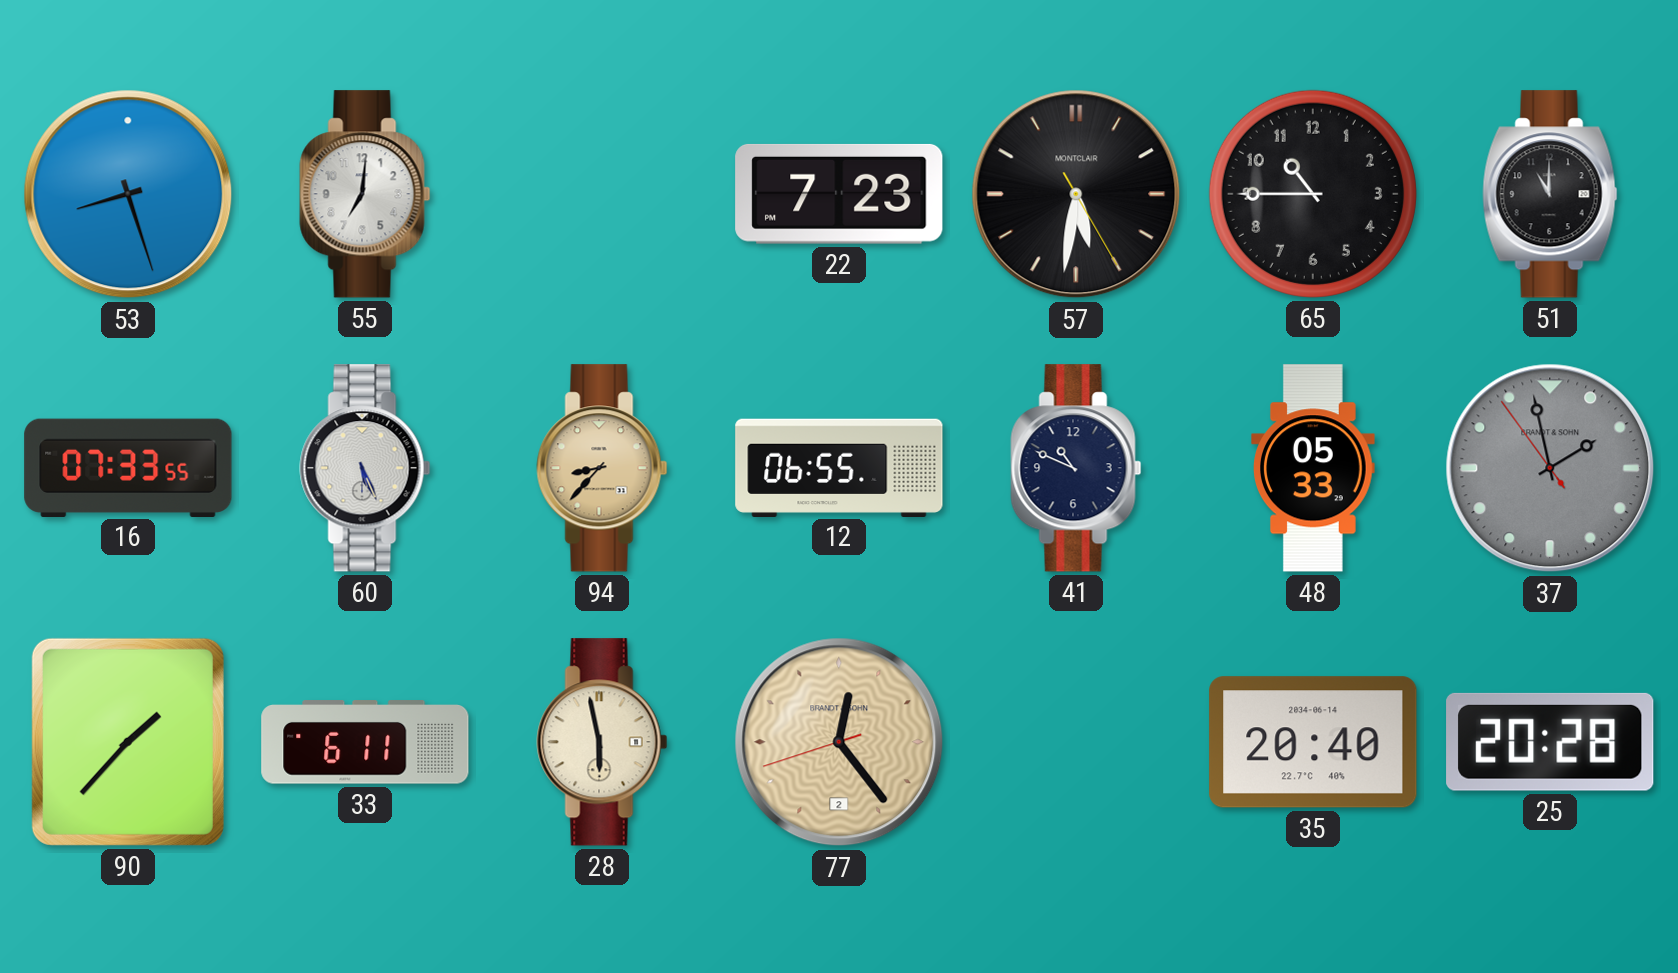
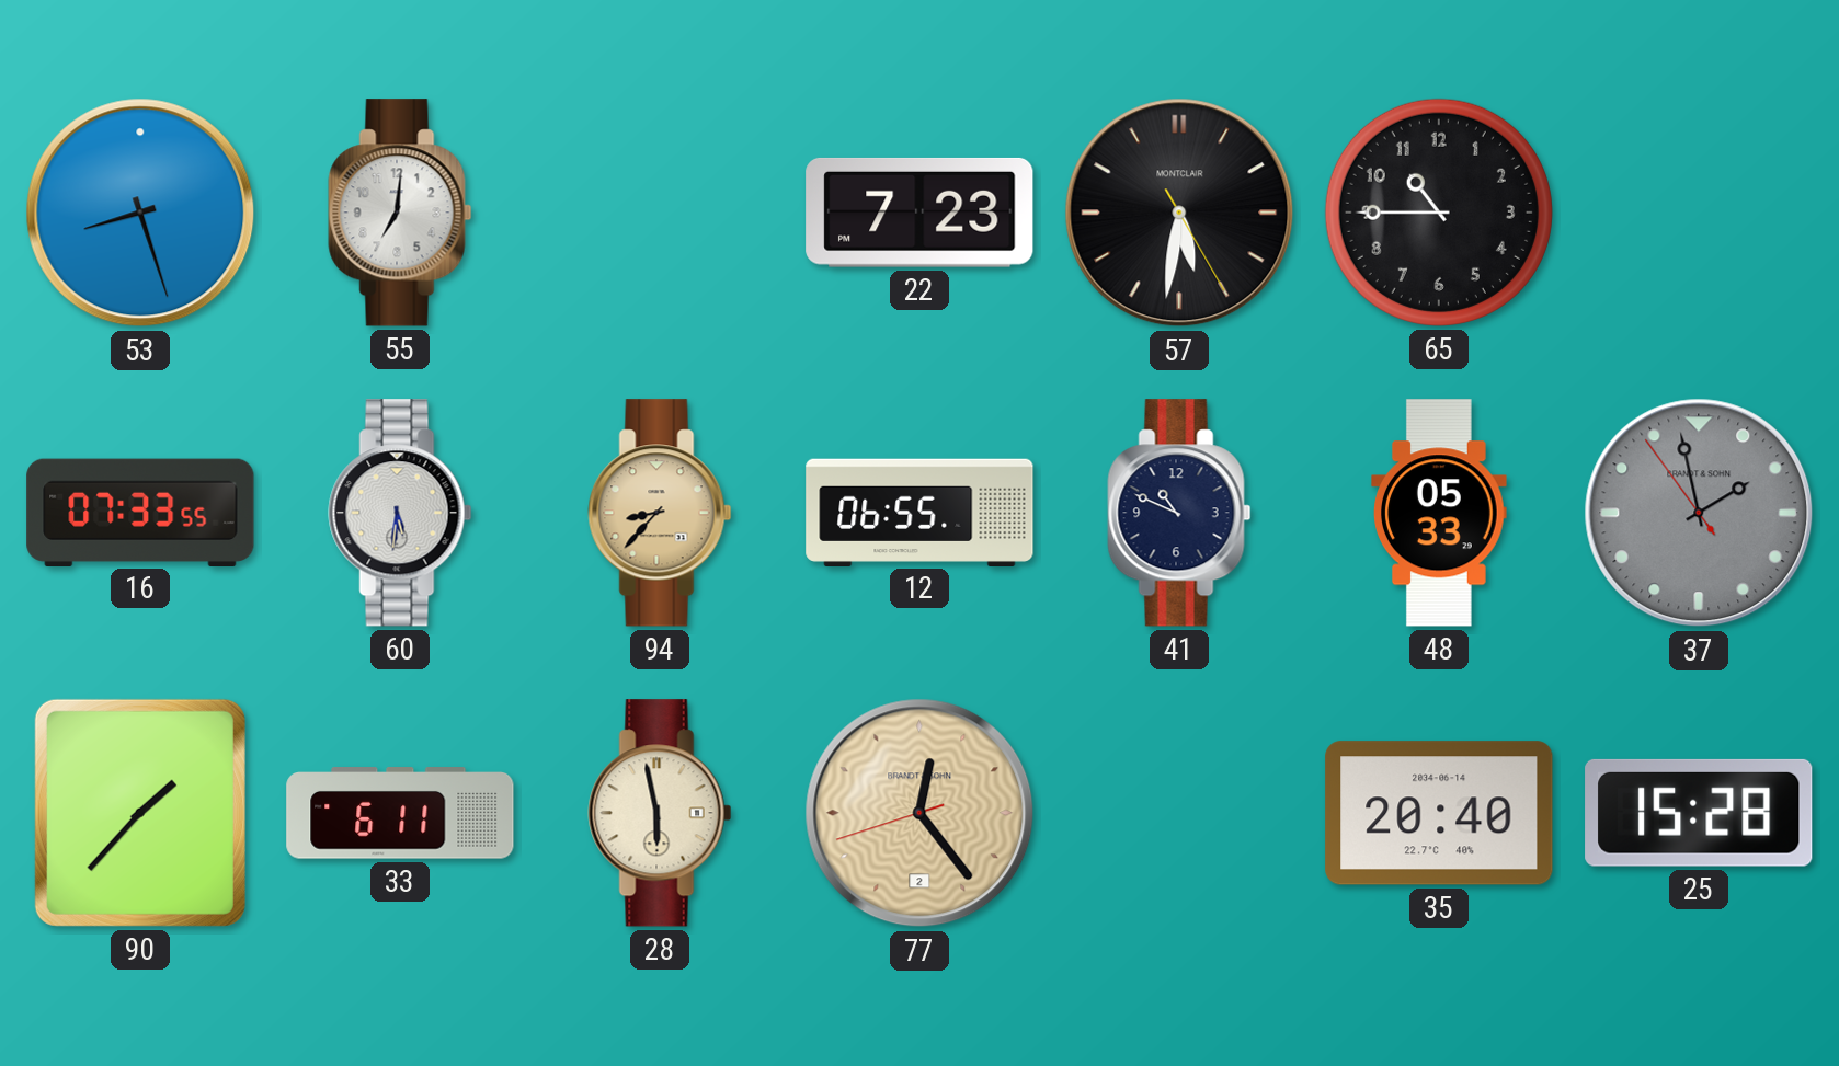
51: 11:00 -> none (1550, 194)
60: 5:26 -> 5:31 (400, 513)
25: 20:28 -> 15:28 (1699, 813)
